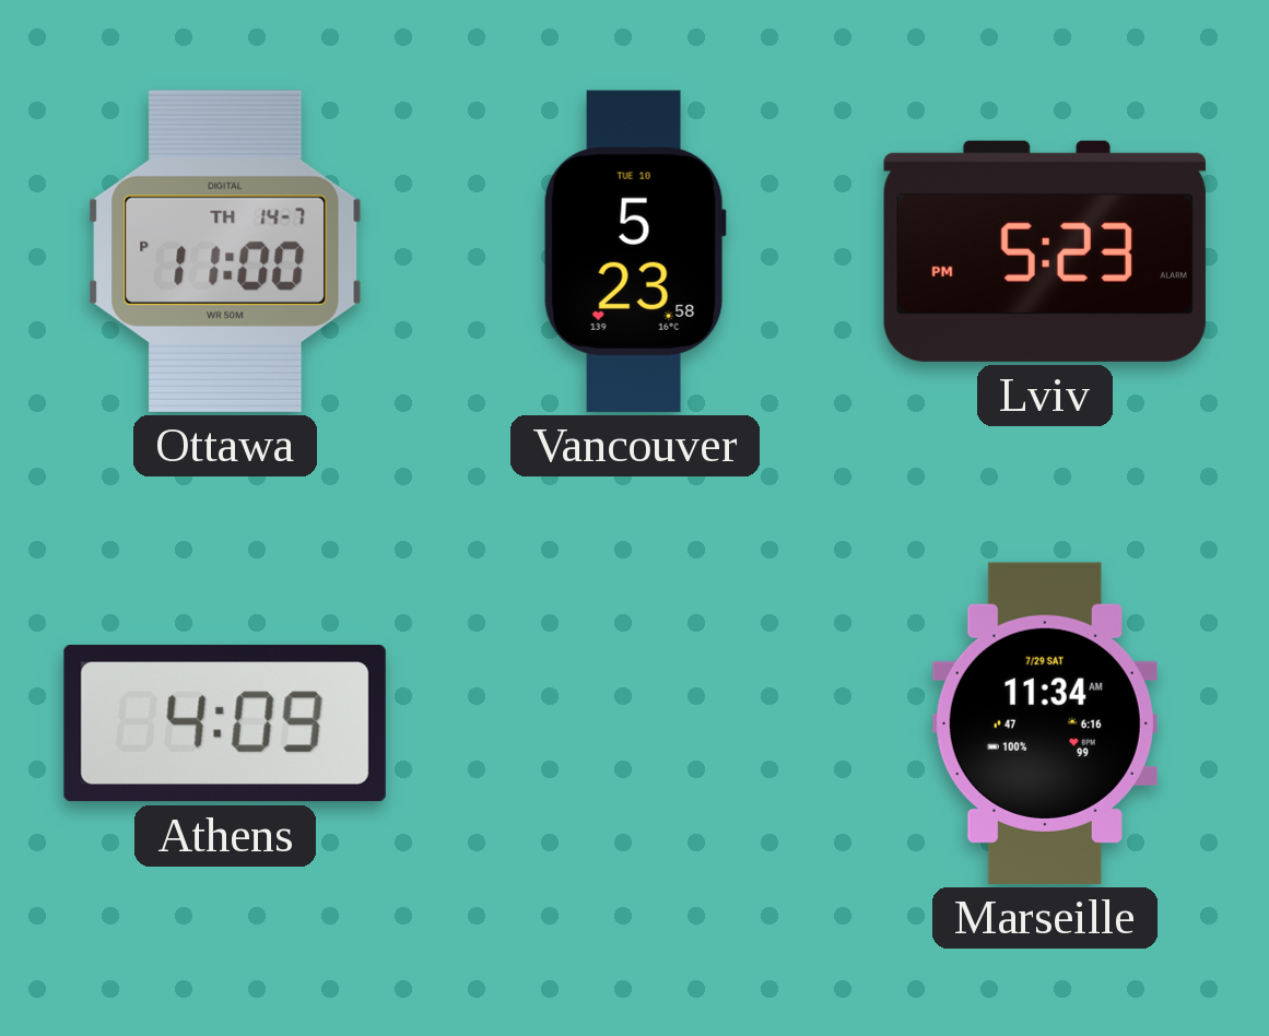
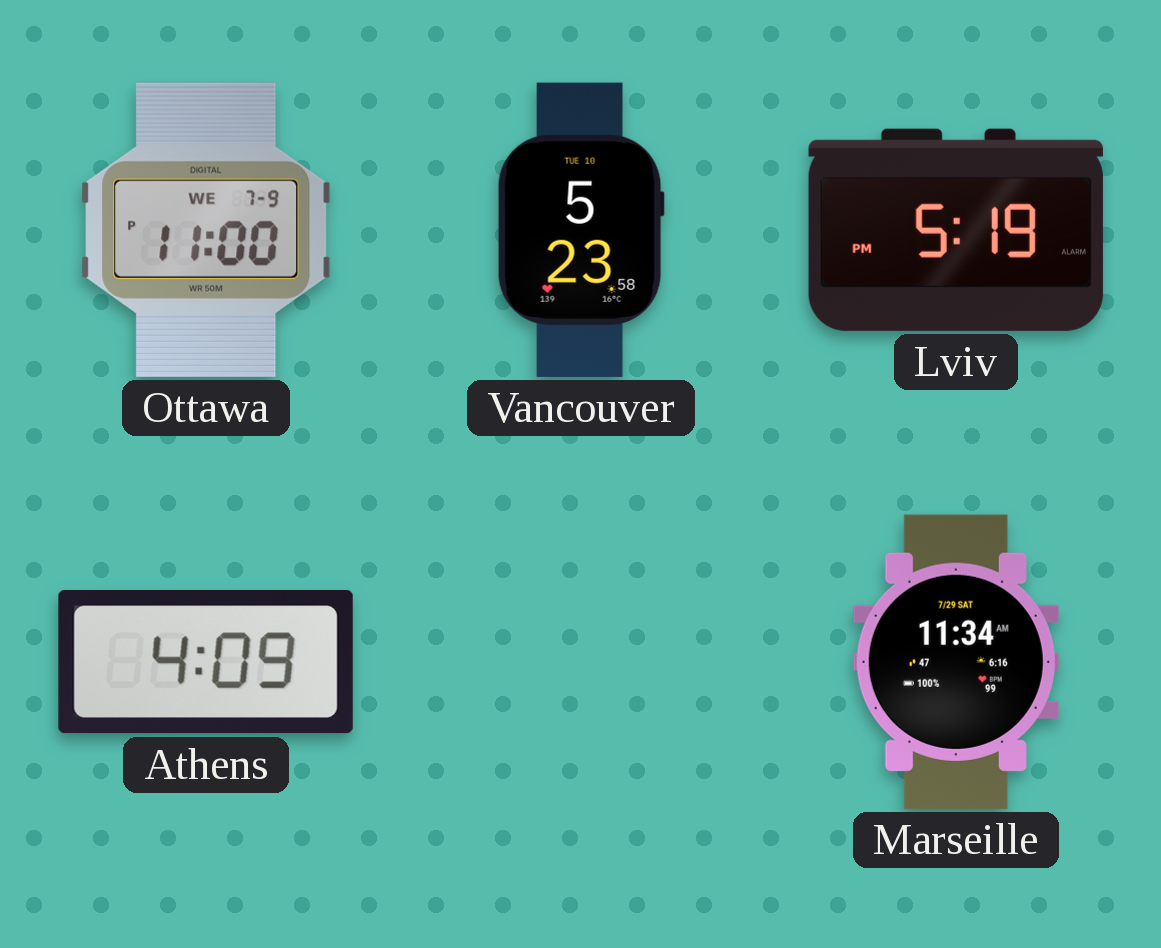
Ottawa date: TH 14-7 -> WE 7-9 (206, 230)
Lviv: 5:23 -> 5:19 (956, 230)
